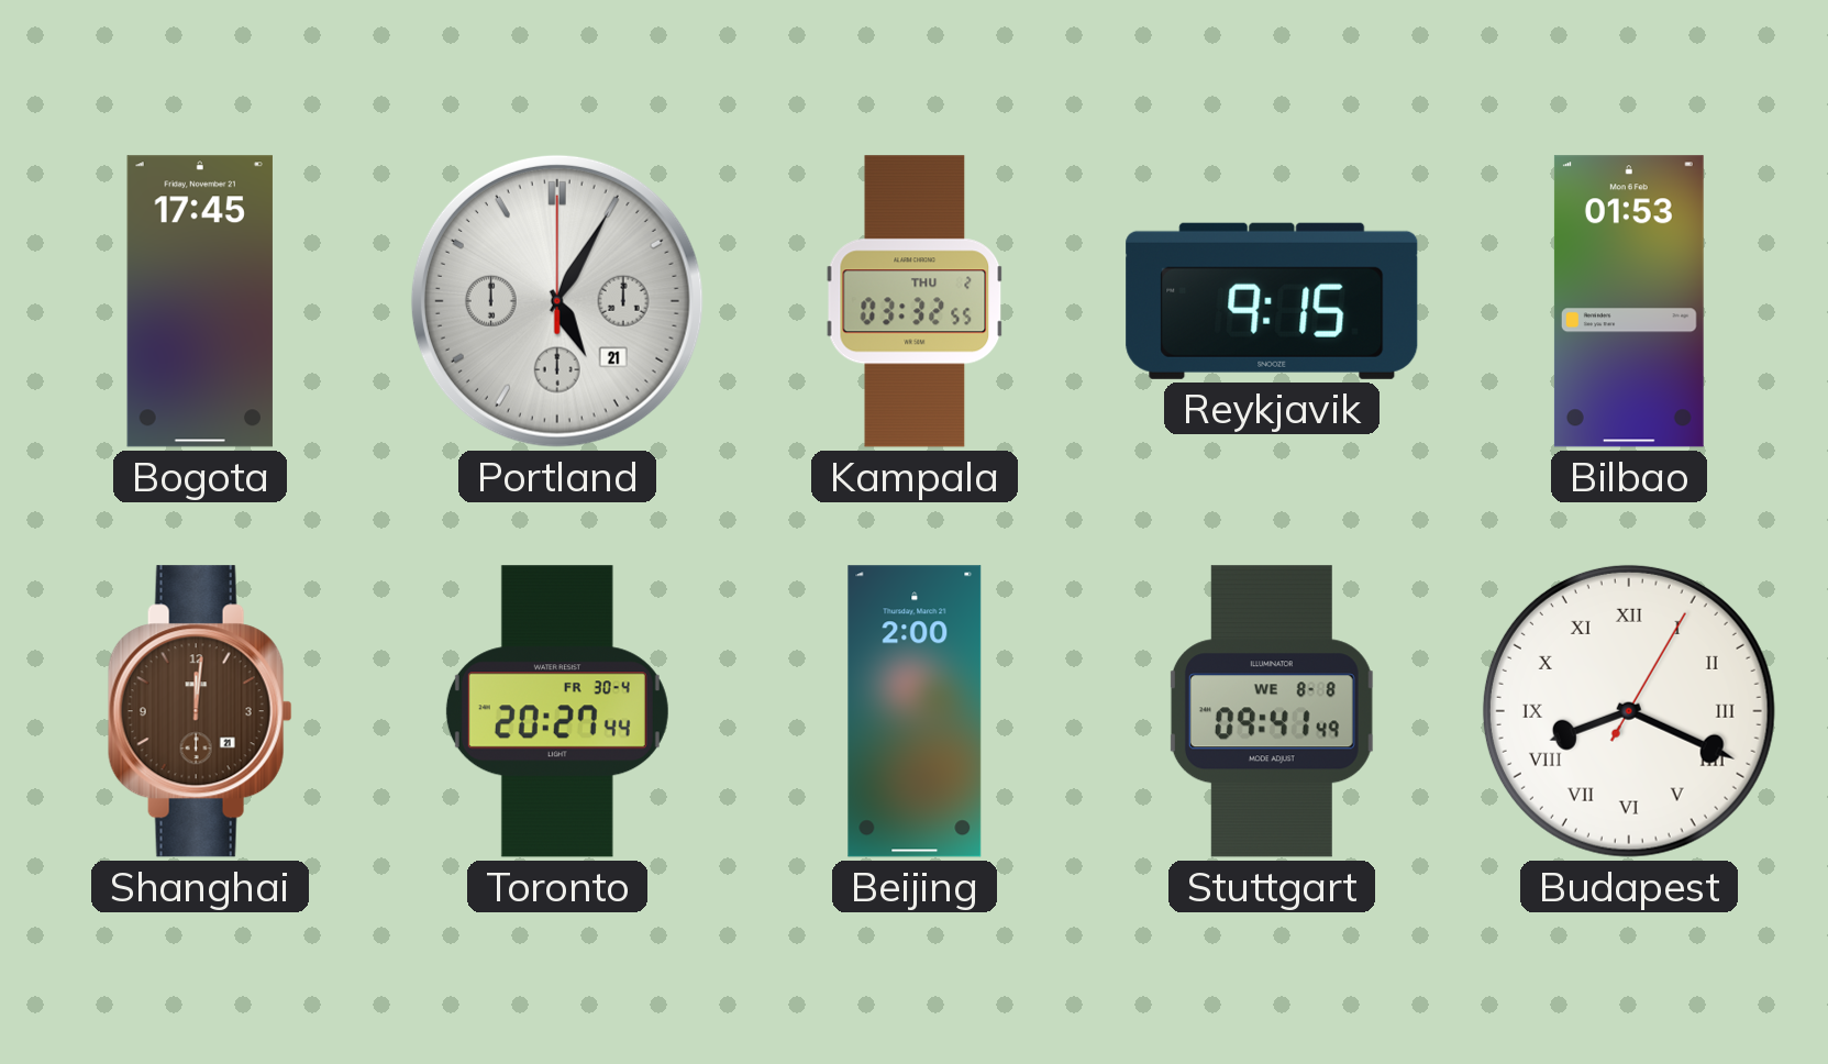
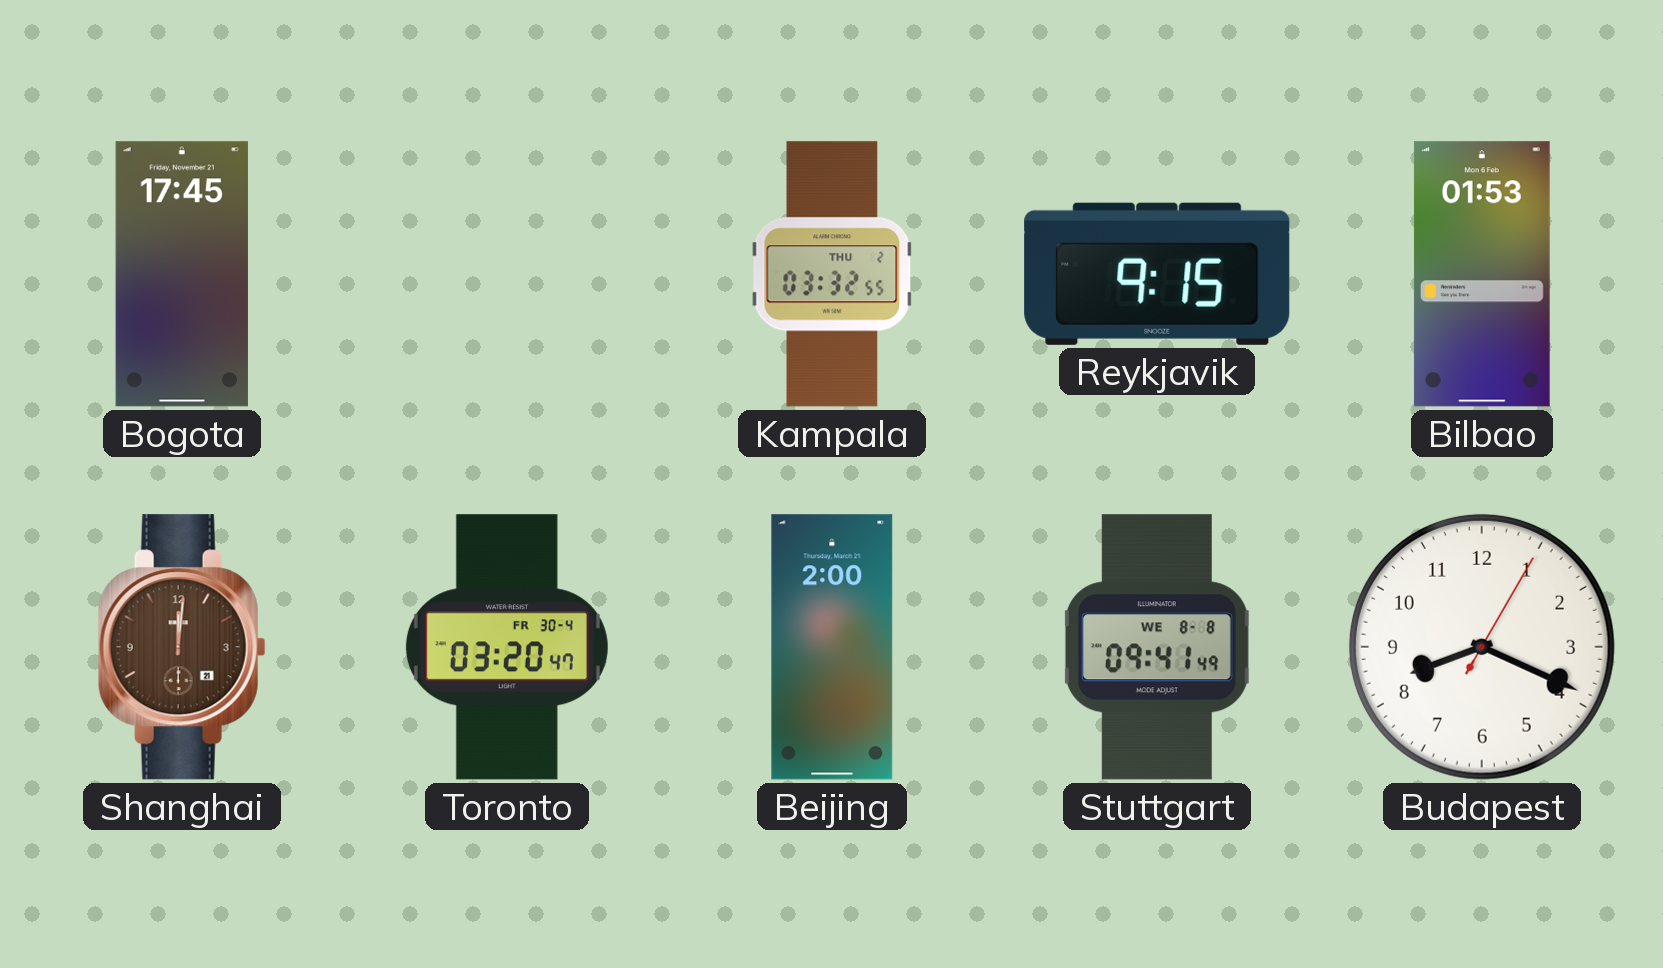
Portland: 5:05 -> none (557, 301)
Toronto: 20:27 -> 03:20 (507, 647)
Budapest numerals: Roman -> Arabic (1482, 647)
